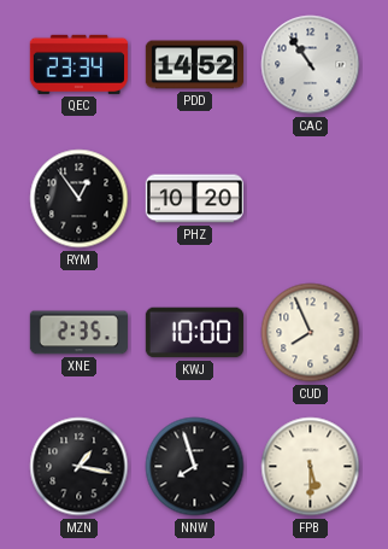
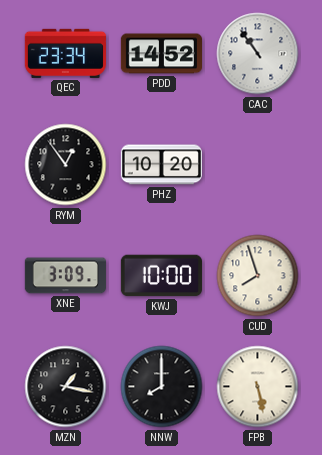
XNE: 2:35 -> 3:09 (65, 276)
CUD: 7:56 -> 7:57 (258, 276)
NNW: 7:57 -> 8:00 (162, 387)
FPB: 5:30 -> 5:28 (258, 387)
